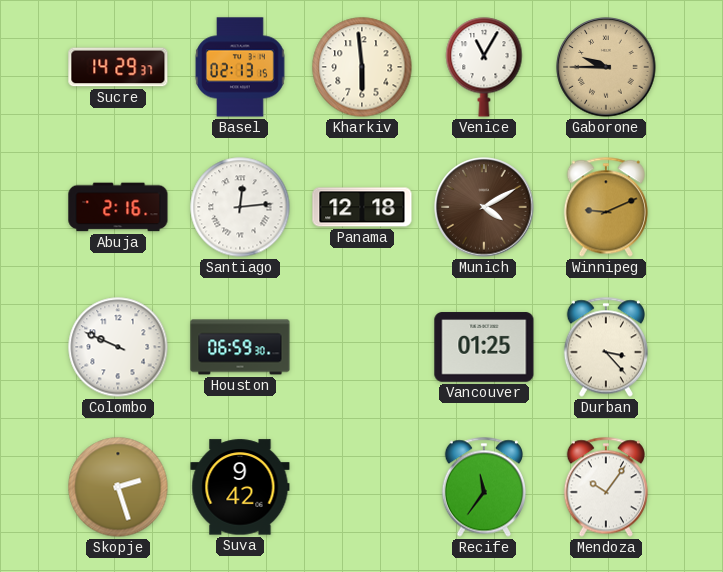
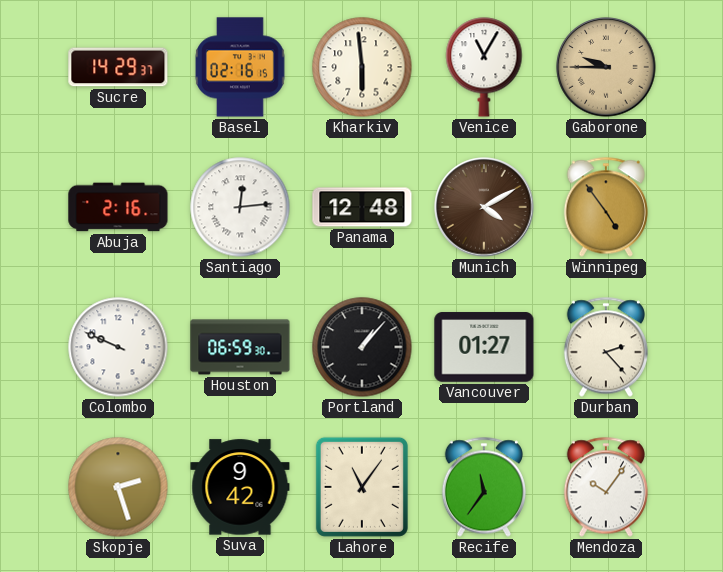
Basel: 02:13 -> 02:16 (240, 67)
Panama: 12:18 -> 12:48 (362, 207)
Winnipeg: 9:11 -> 4:54 (606, 207)
Portland: none -> 1:07 (362, 347)
Vancouver: 01:25 -> 01:27 (484, 347)
Durban: 3:23 -> 2:23 (606, 347)
Lahore: none -> 11:06 (362, 487)
